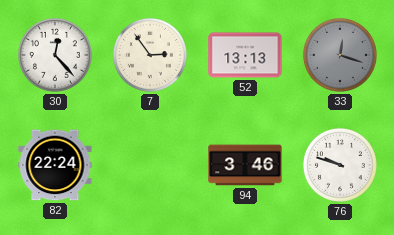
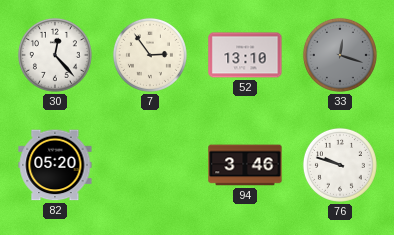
52: 13:13 -> 13:10 (245, 55)
82: 22:24 -> 05:20 (55, 165)
